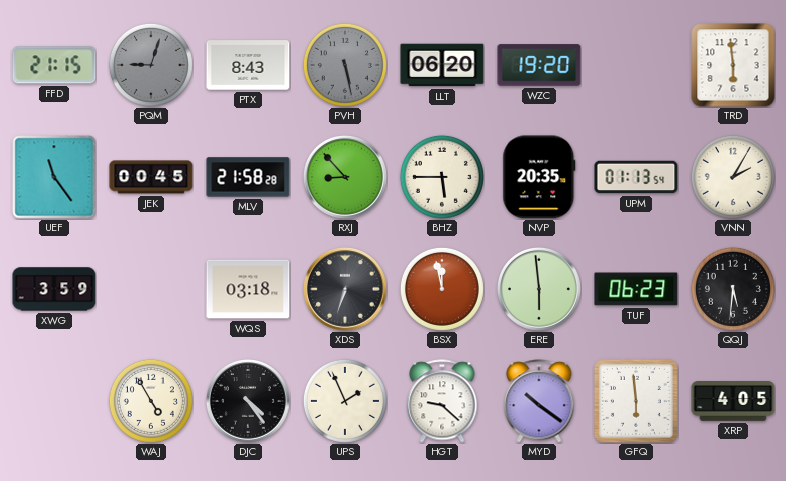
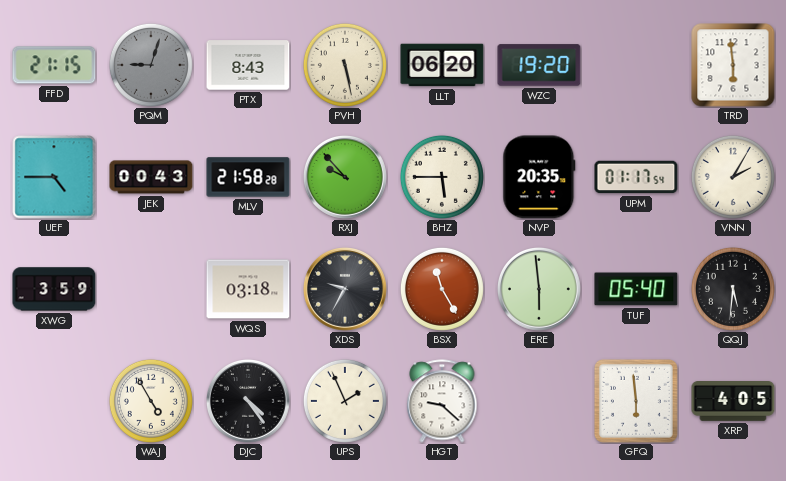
PVH dial: grey -> cream (345, 65)
UEF: 11:24 -> 4:45 (54, 177)
JEK: 00:45 -> 00:43 (151, 177)
RXJ: 8:53 -> 9:53 (346, 178)
UPM: 01:13 -> 01:17 (636, 177)
XDS: 6:33 -> 9:35 (346, 290)
BSX: 11:58 -> 11:25 (442, 289)
TUF: 06:23 -> 05:40 (636, 289)
MYD: 10:21 -> none (539, 401)
